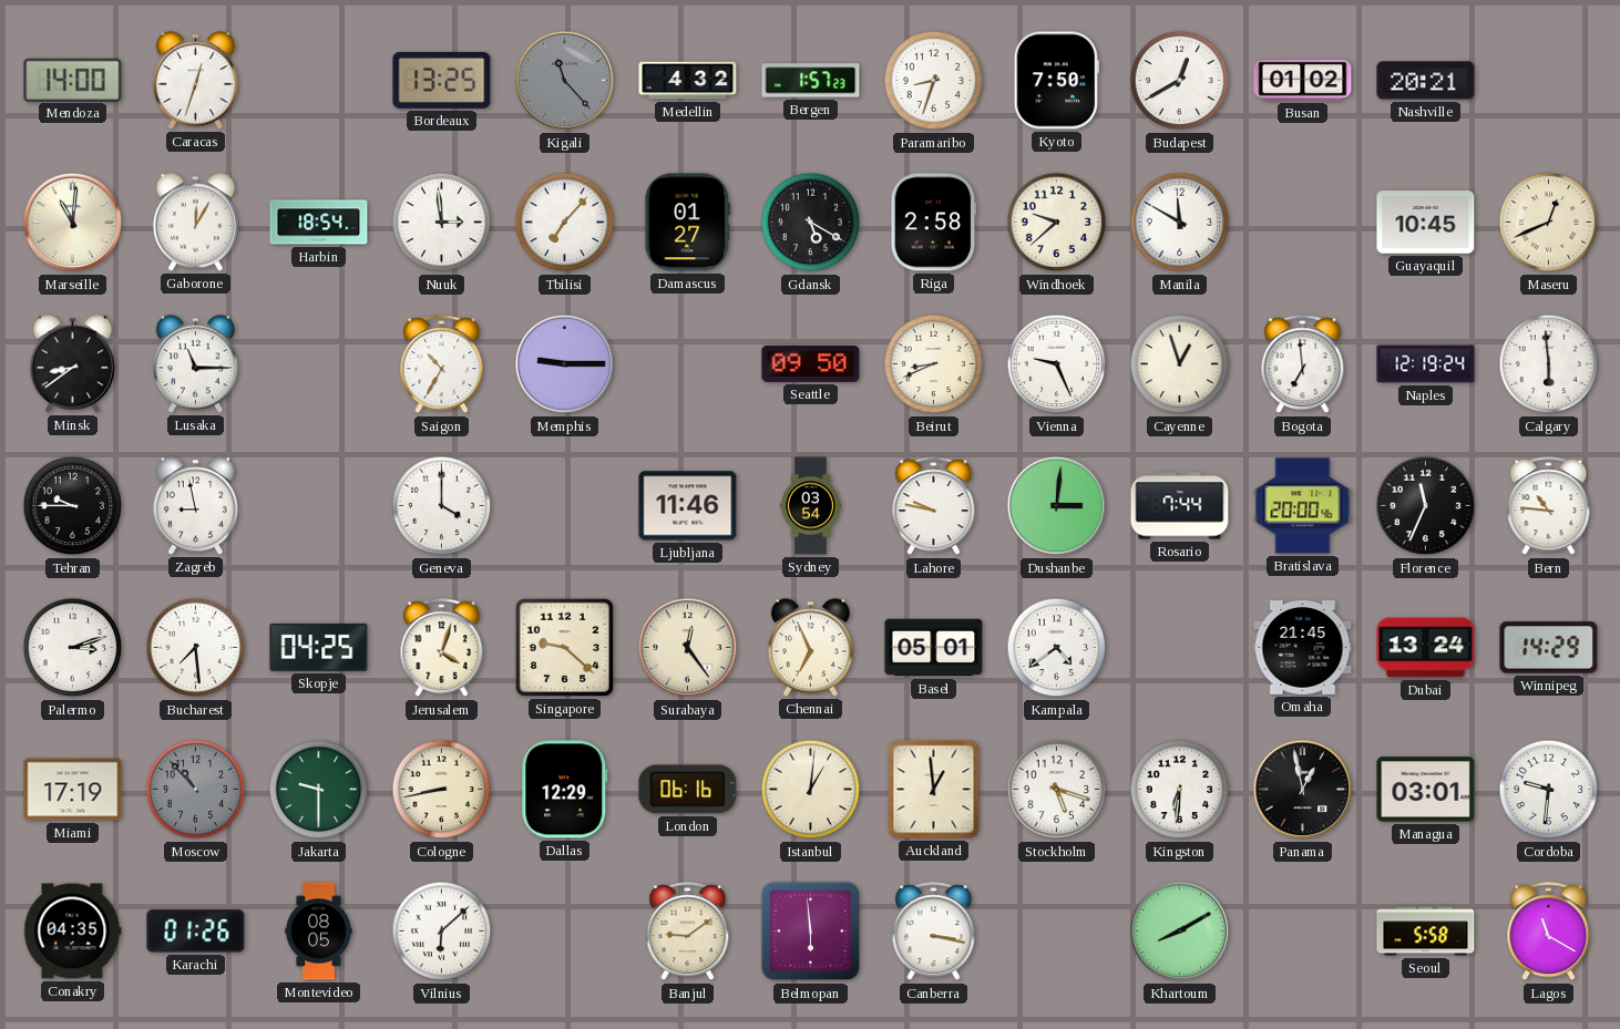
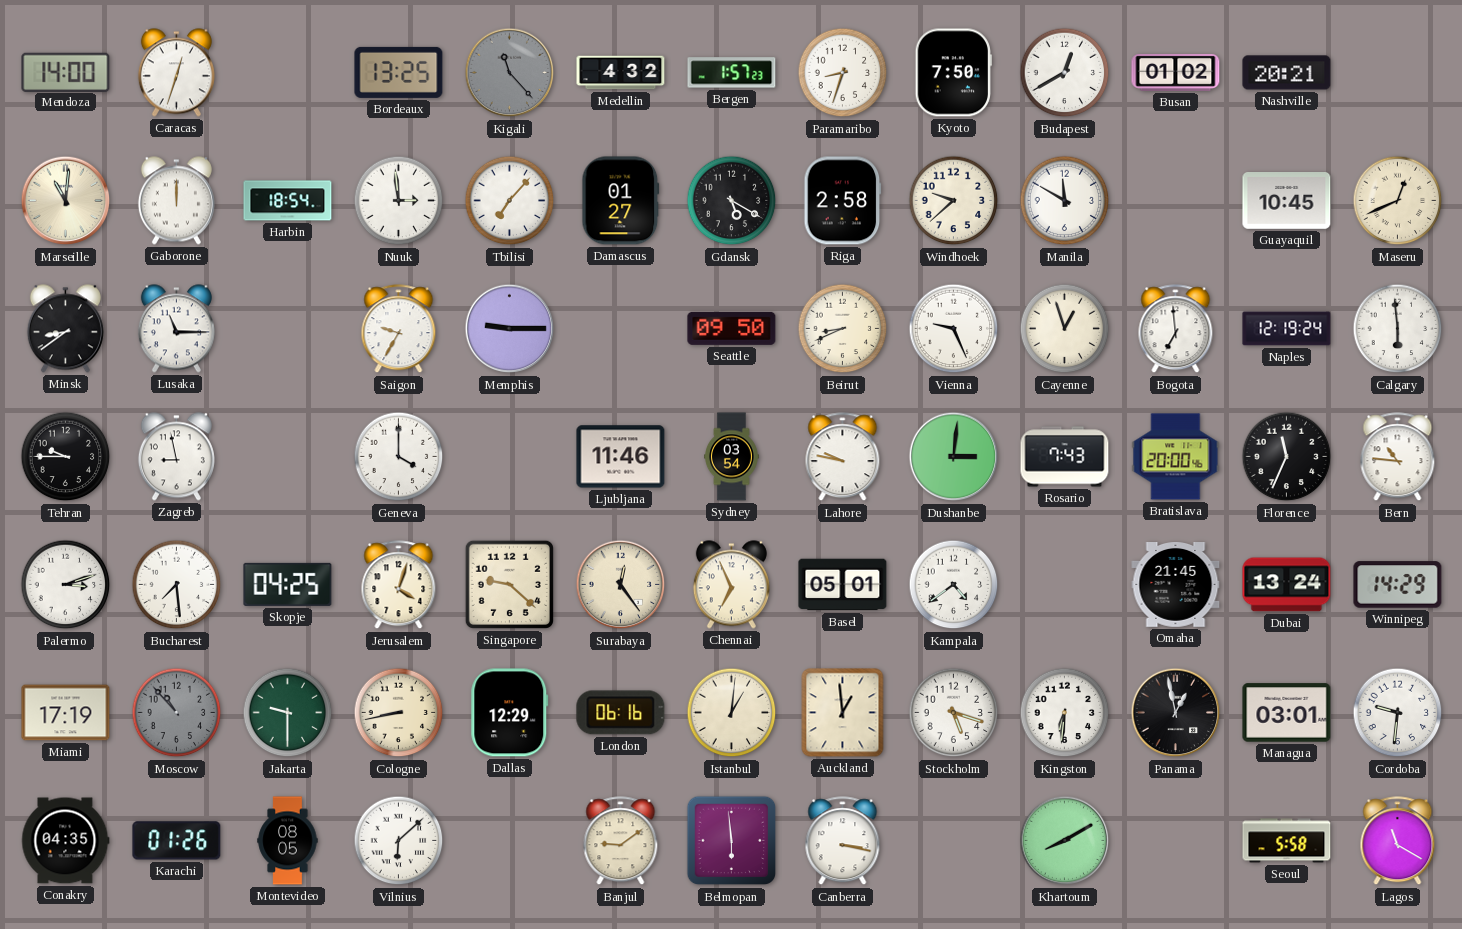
Gaborone: 12:05 -> 12:00 (176, 201)
Saigon: 10:35 -> 9:35 (399, 329)
Rosario: 7:44 -> 7:43 (1065, 457)
